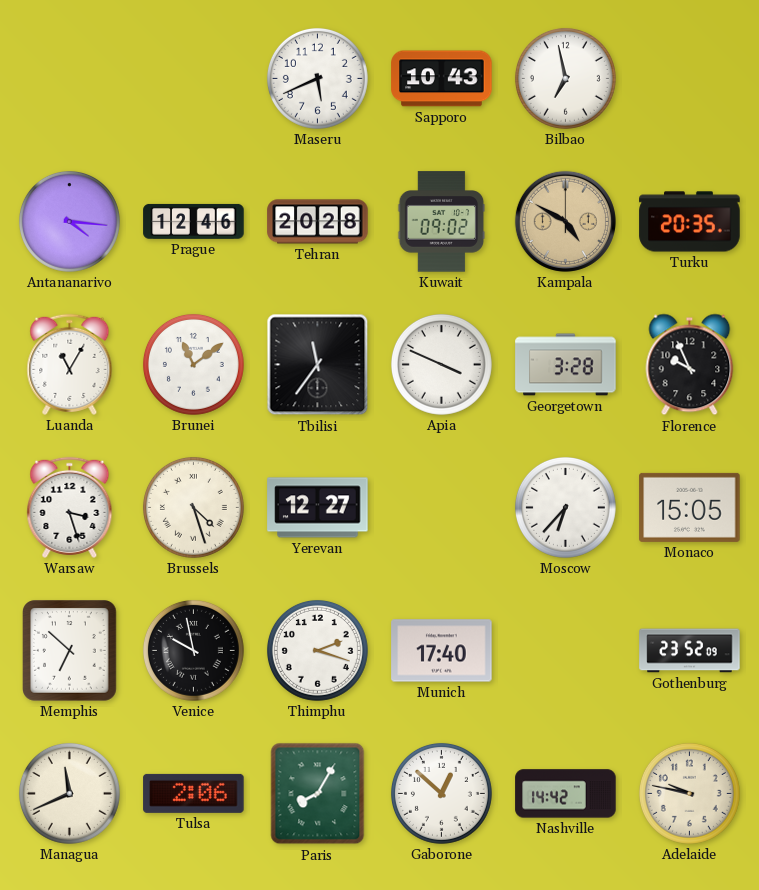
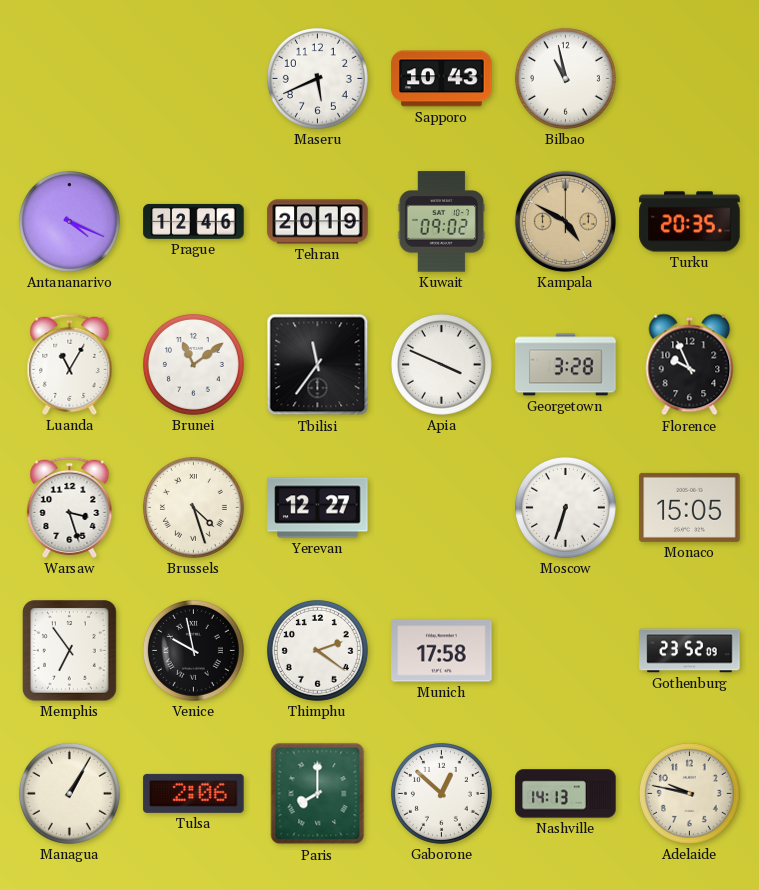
Bilbao: 6:58 -> 10:58 (565, 78)
Antananarivo: 4:16 -> 4:19 (69, 221)
Tehran: 20:28 -> 20:19 (318, 222)
Moscow: 6:37 -> 6:33 (565, 507)
Memphis: 6:52 -> 6:54 (70, 651)
Thimphu: 2:18 -> 2:21 (317, 650)
Munich: 17:40 -> 17:58 (442, 651)
Managua: 11:41 -> 1:05 (69, 793)
Paris: 8:05 -> 8:00 (318, 794)
Nashville: 14:42 -> 14:13 (566, 794)
